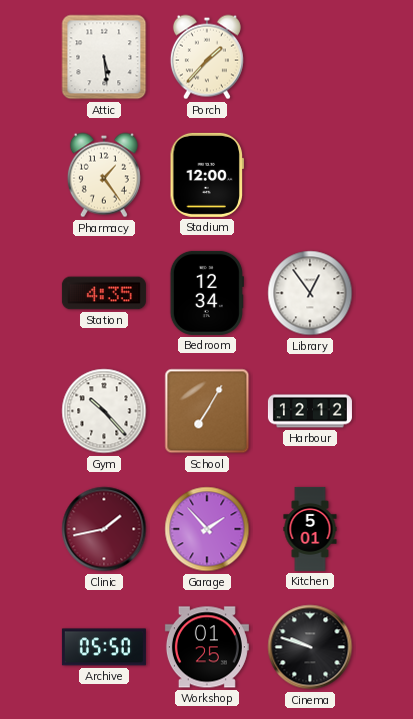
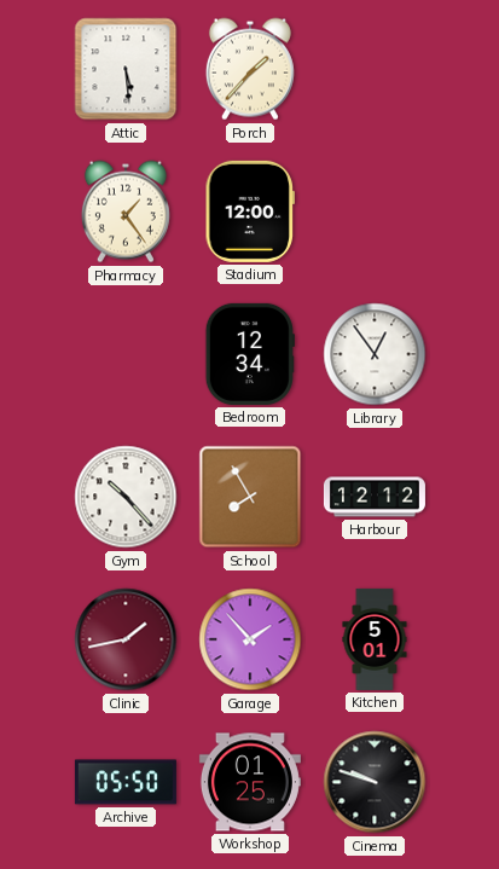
Station: 4:35 -> none (104, 293)
School: 7:05 -> 7:55 (250, 497)
